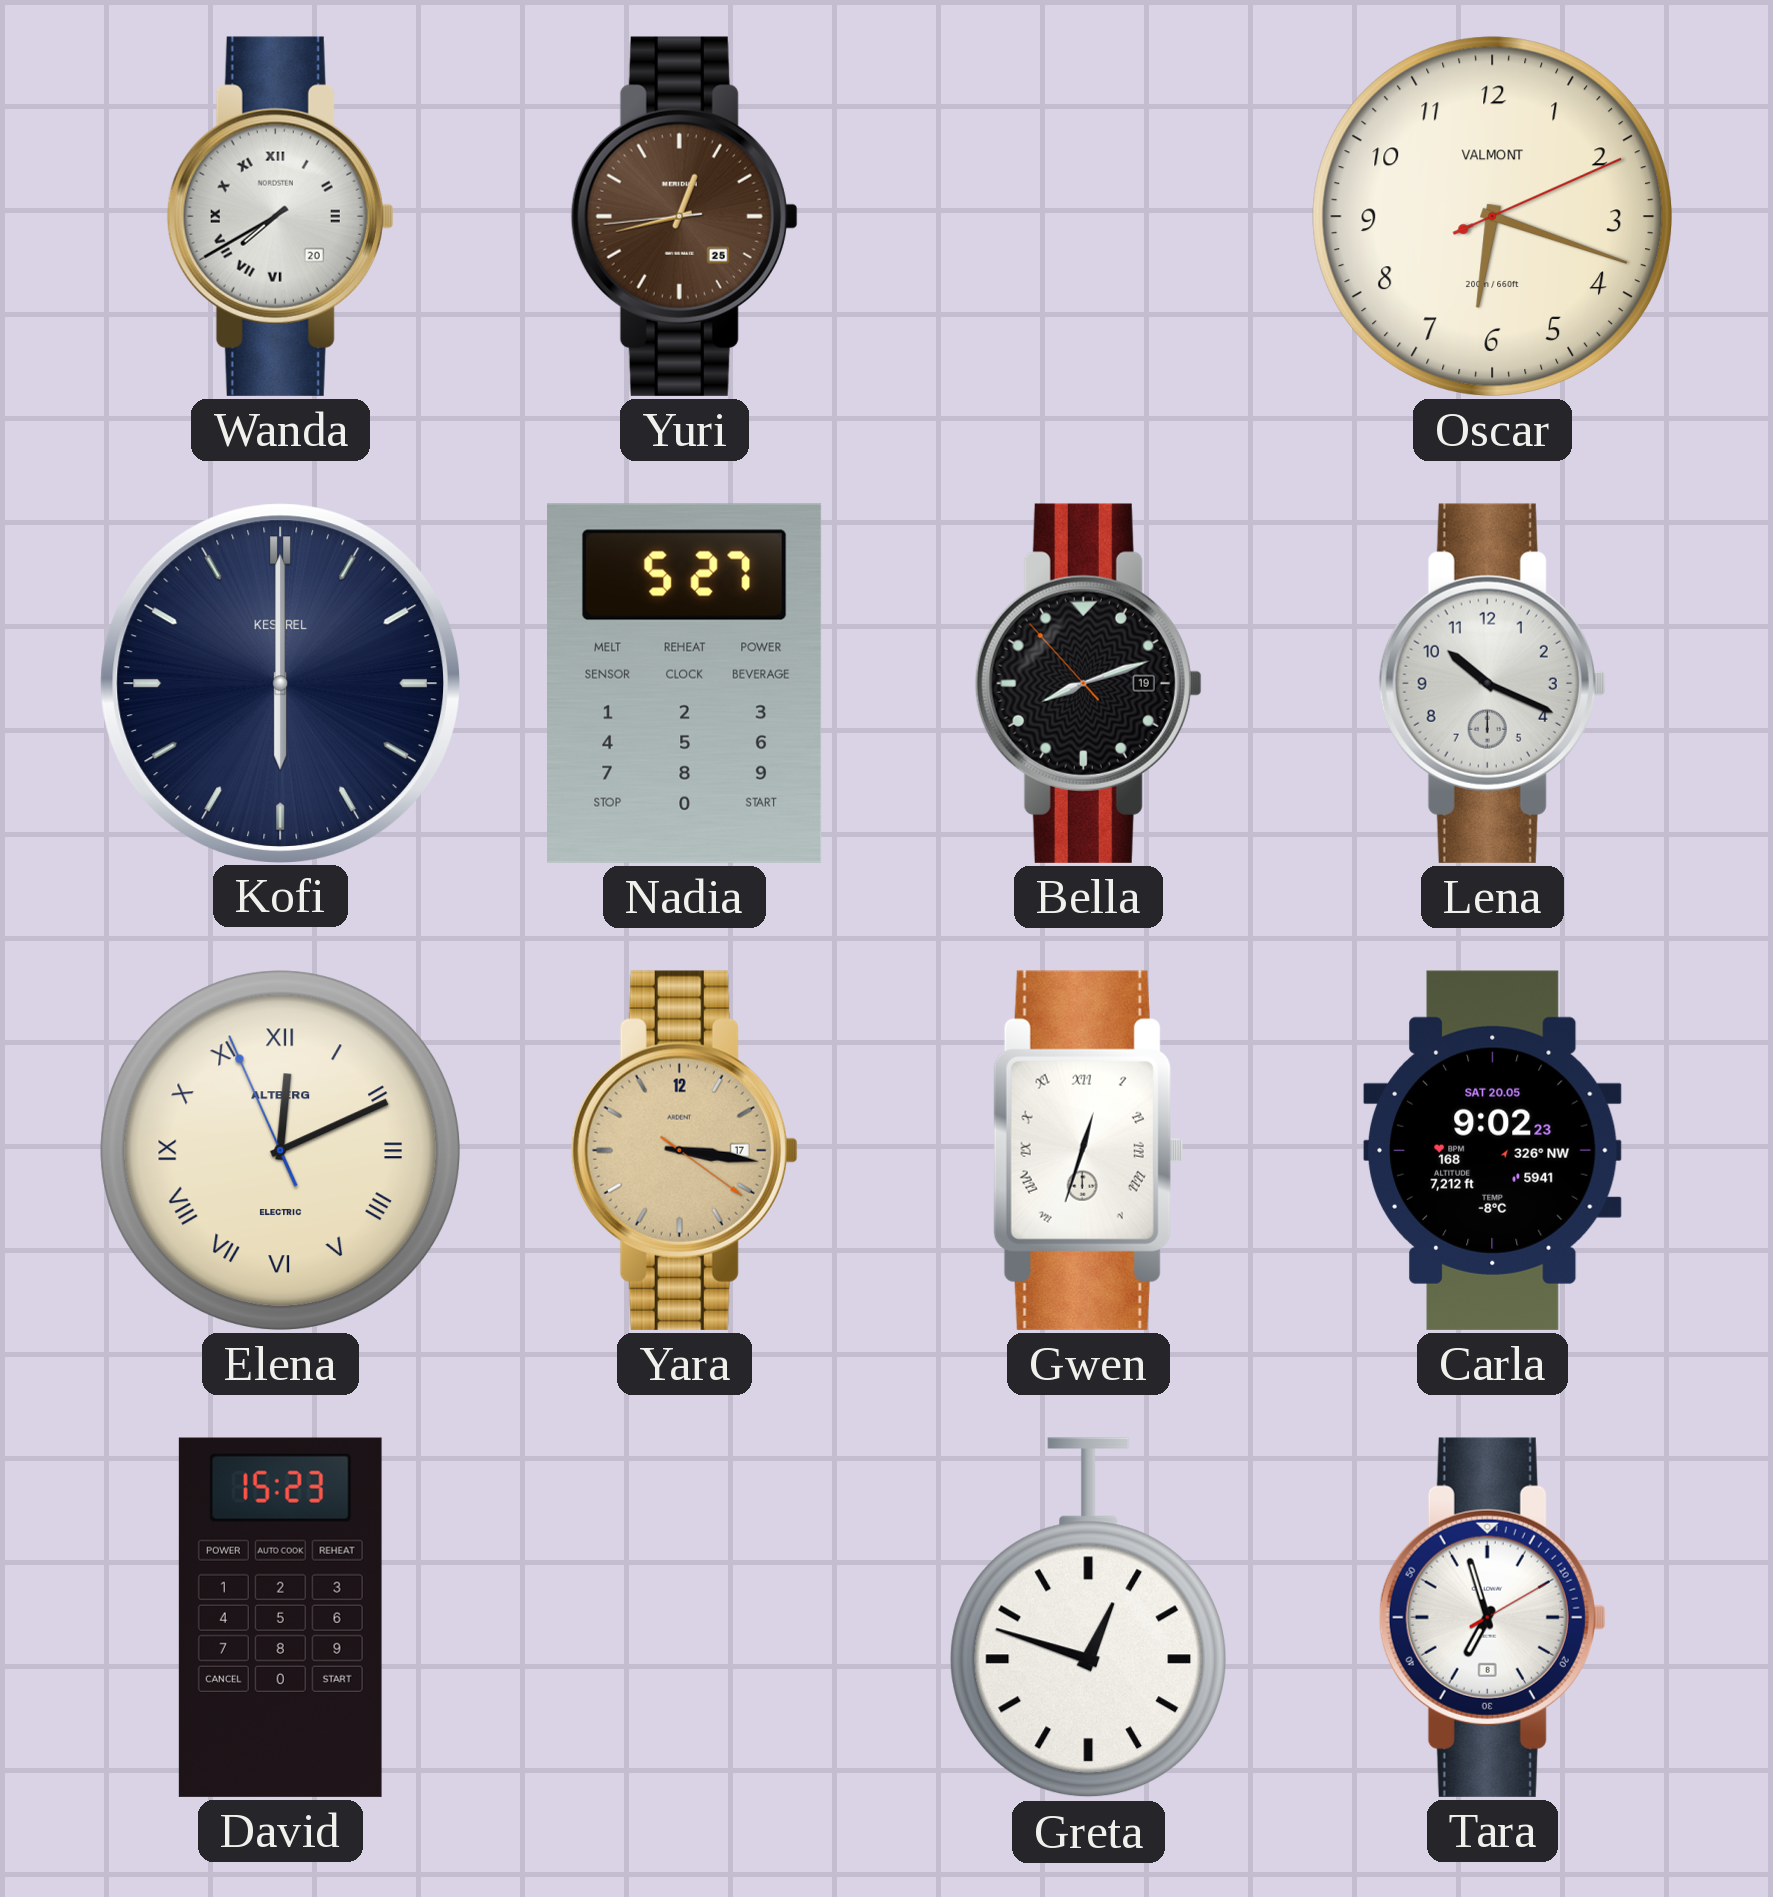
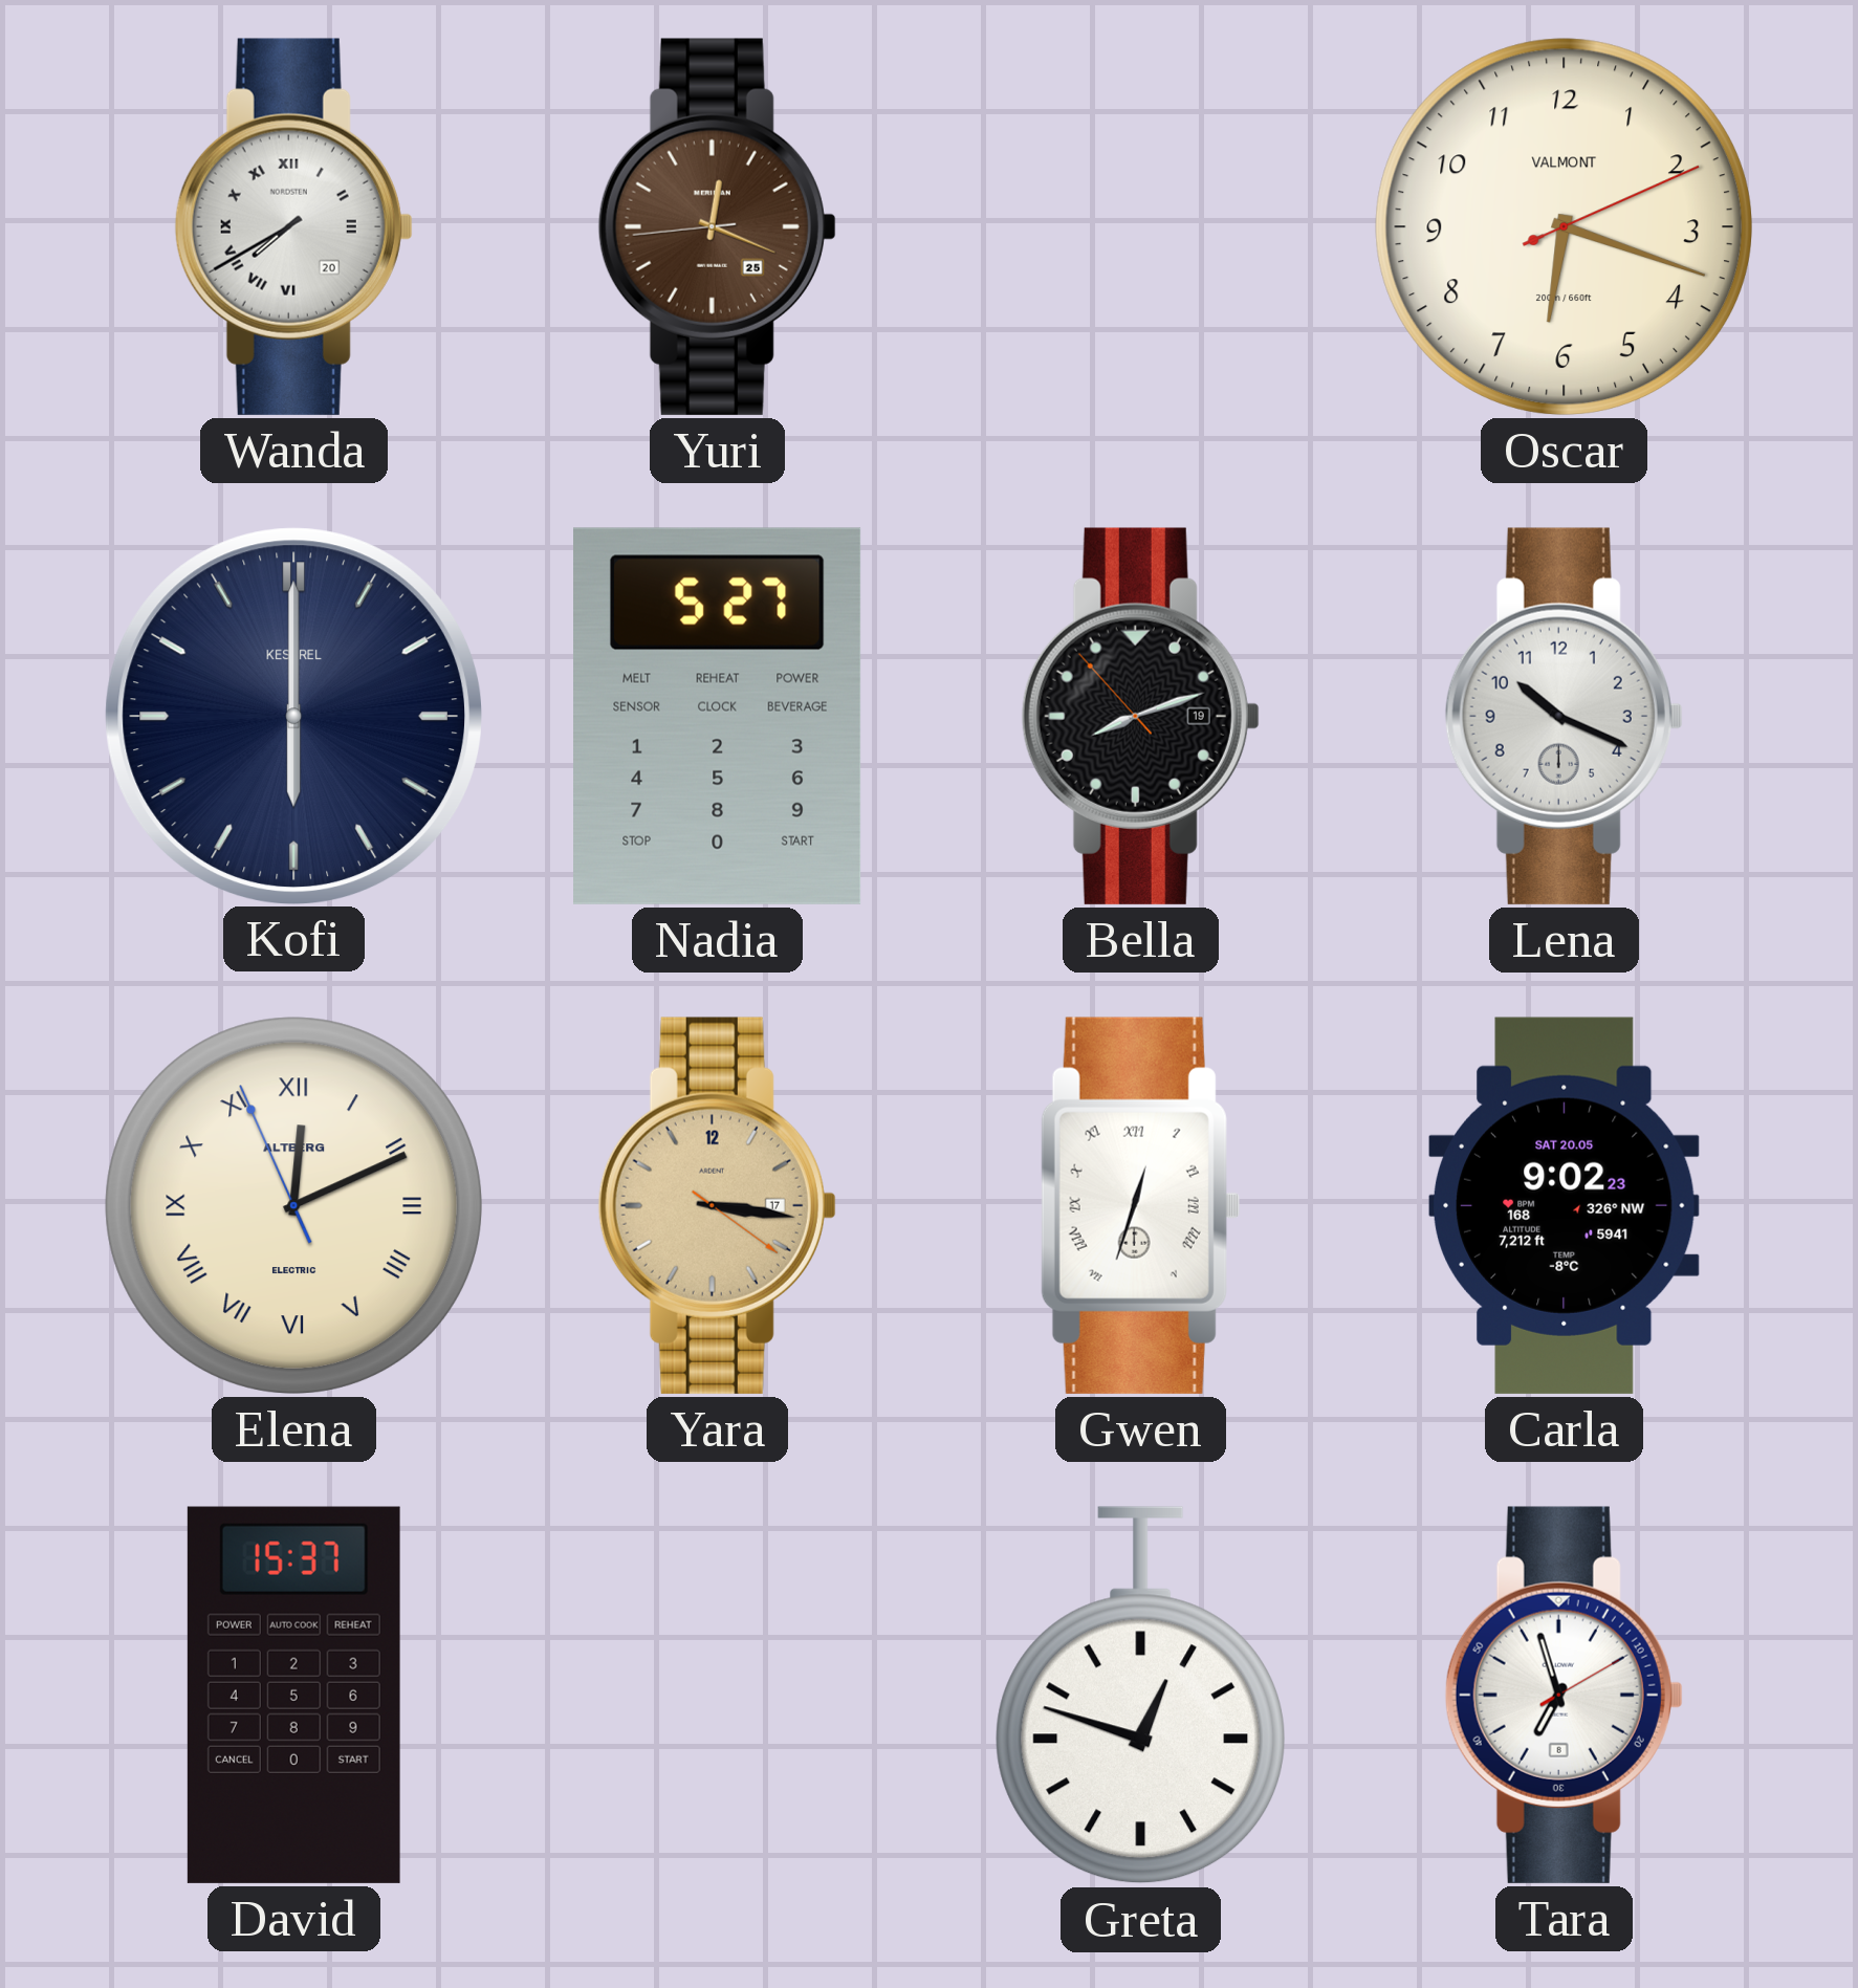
Yuri: 12:42 -> 12:18 (717, 226)
David: 15:23 -> 15:37 (293, 1695)
